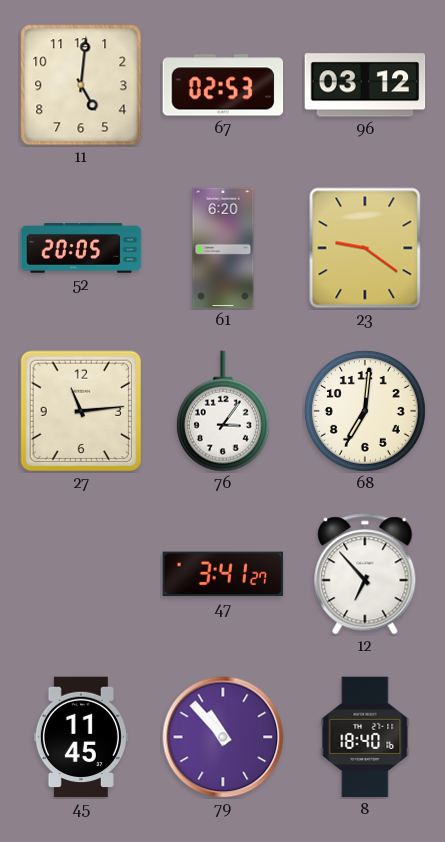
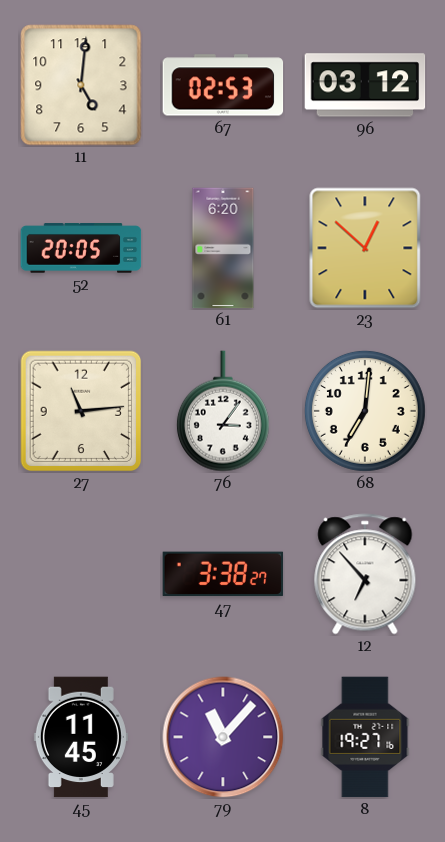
23: 9:21 -> 12:52 (365, 248)
47: 3:41 -> 3:38 (223, 574)
79: 10:53 -> 11:07 (223, 737)
8: 18:40 -> 19:27 (365, 737)
